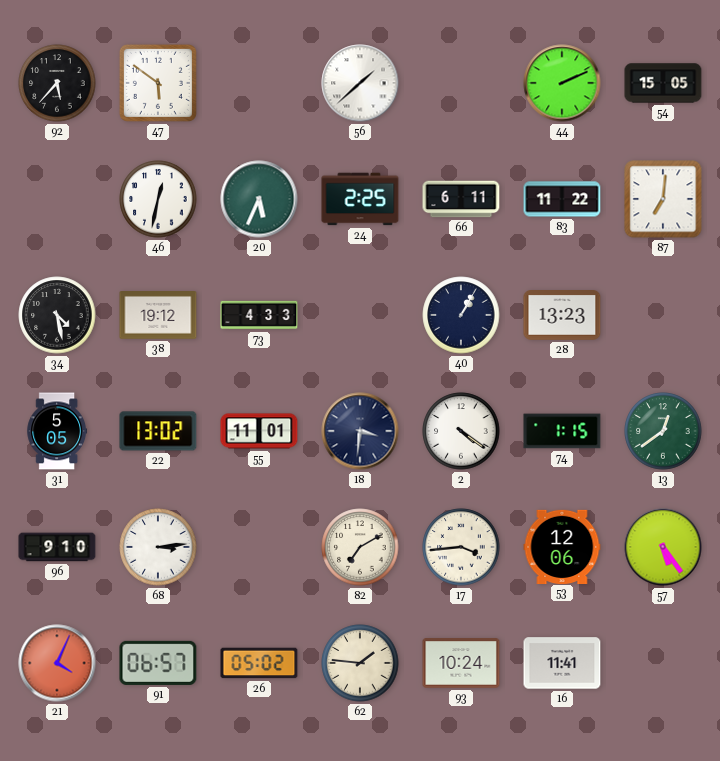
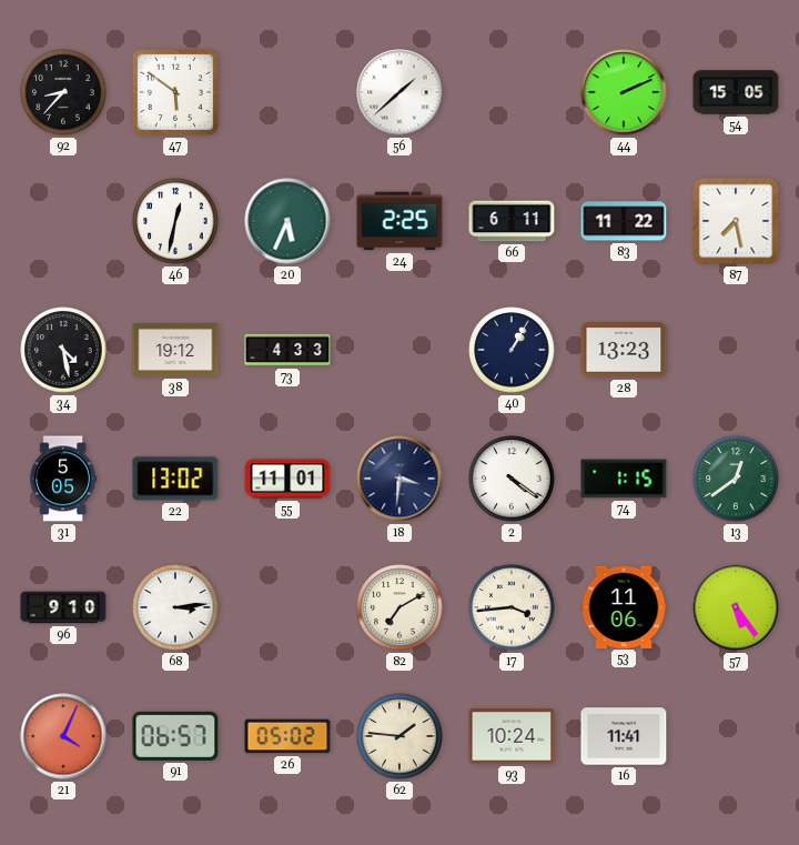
92: 5:37 -> 8:37 (63, 92)
87: 7:01 -> 7:28 (736, 221)
53: 12:06 -> 11:06 (624, 606)
